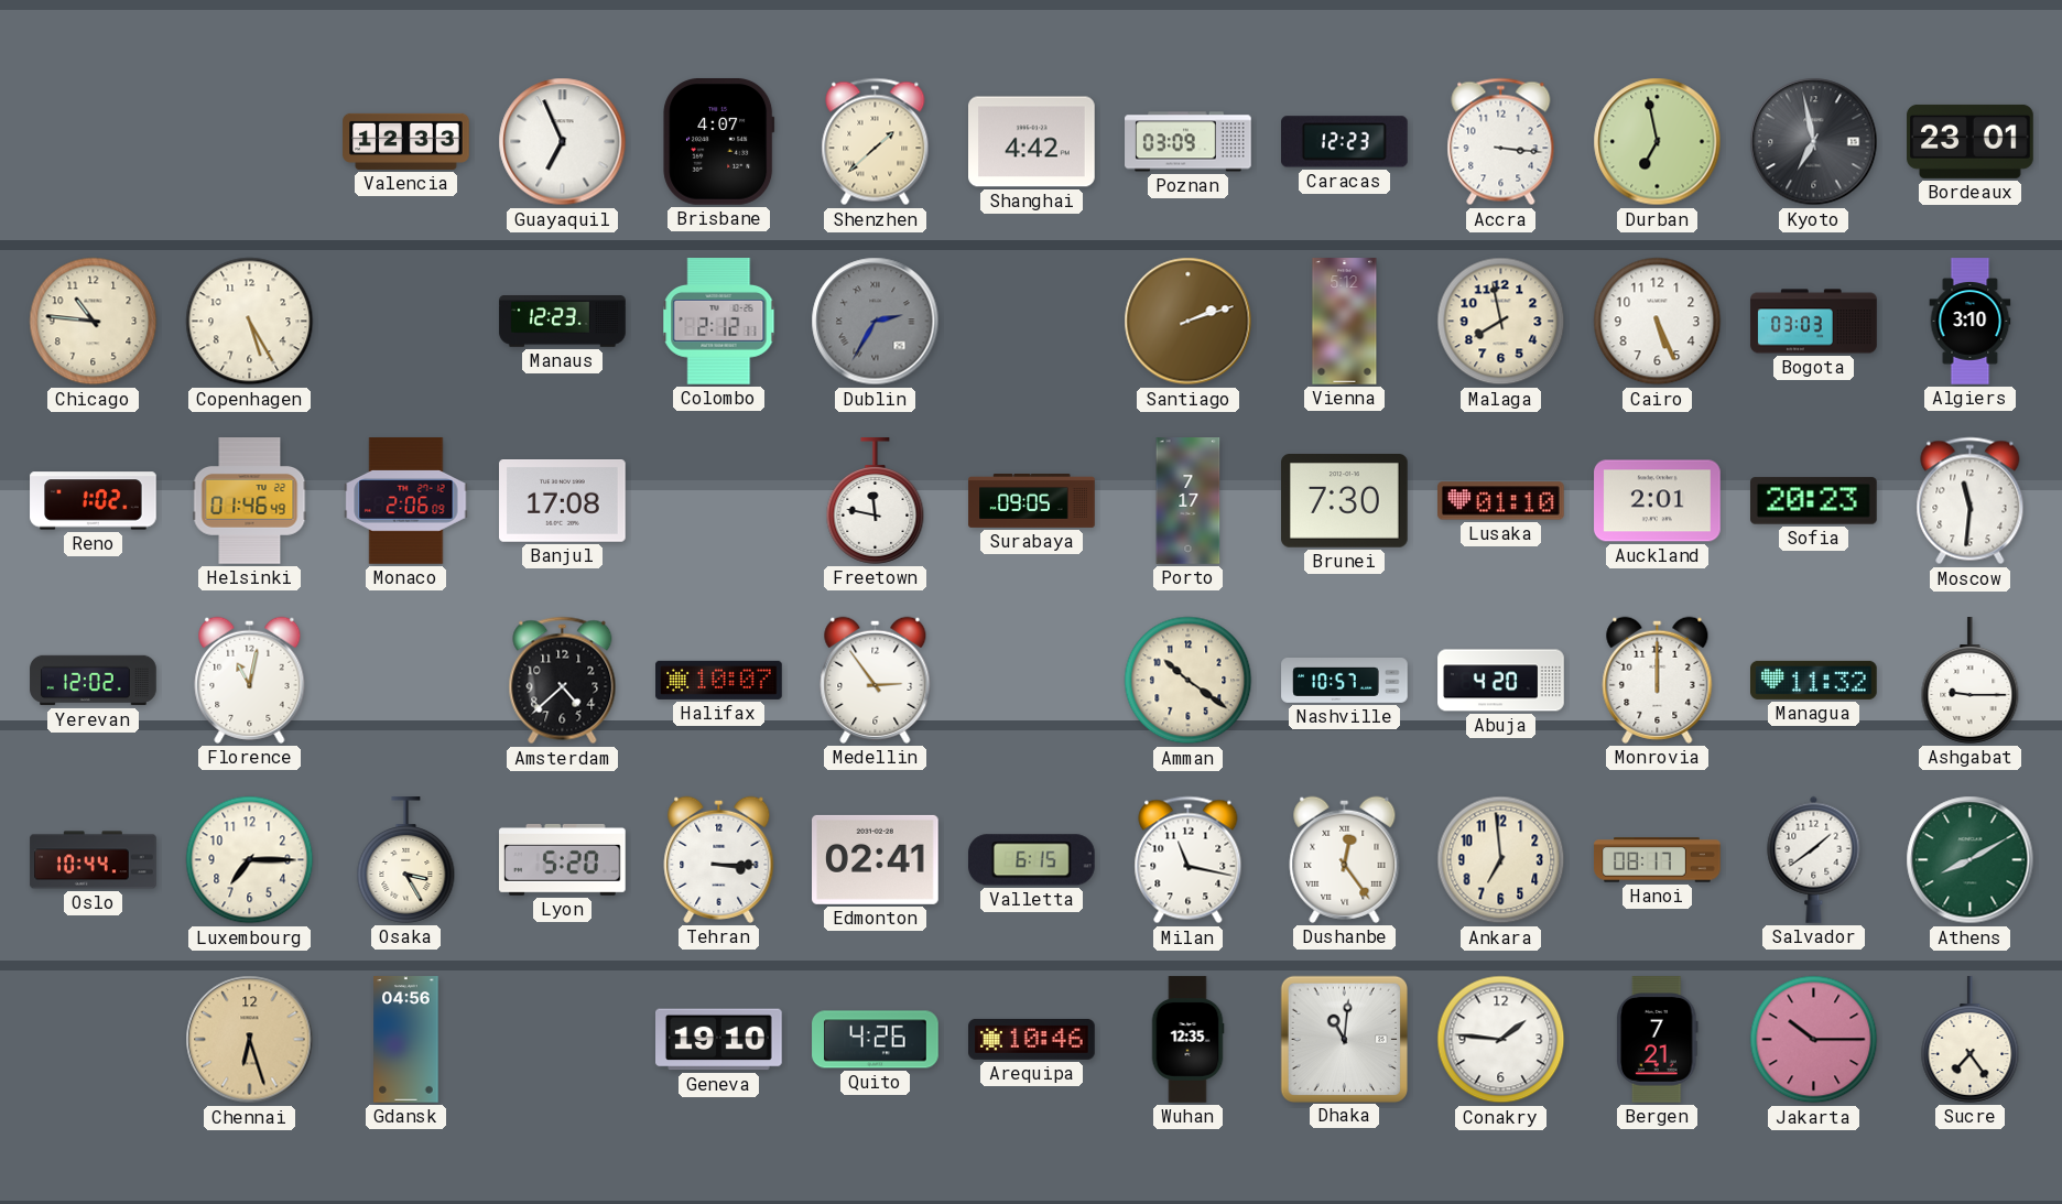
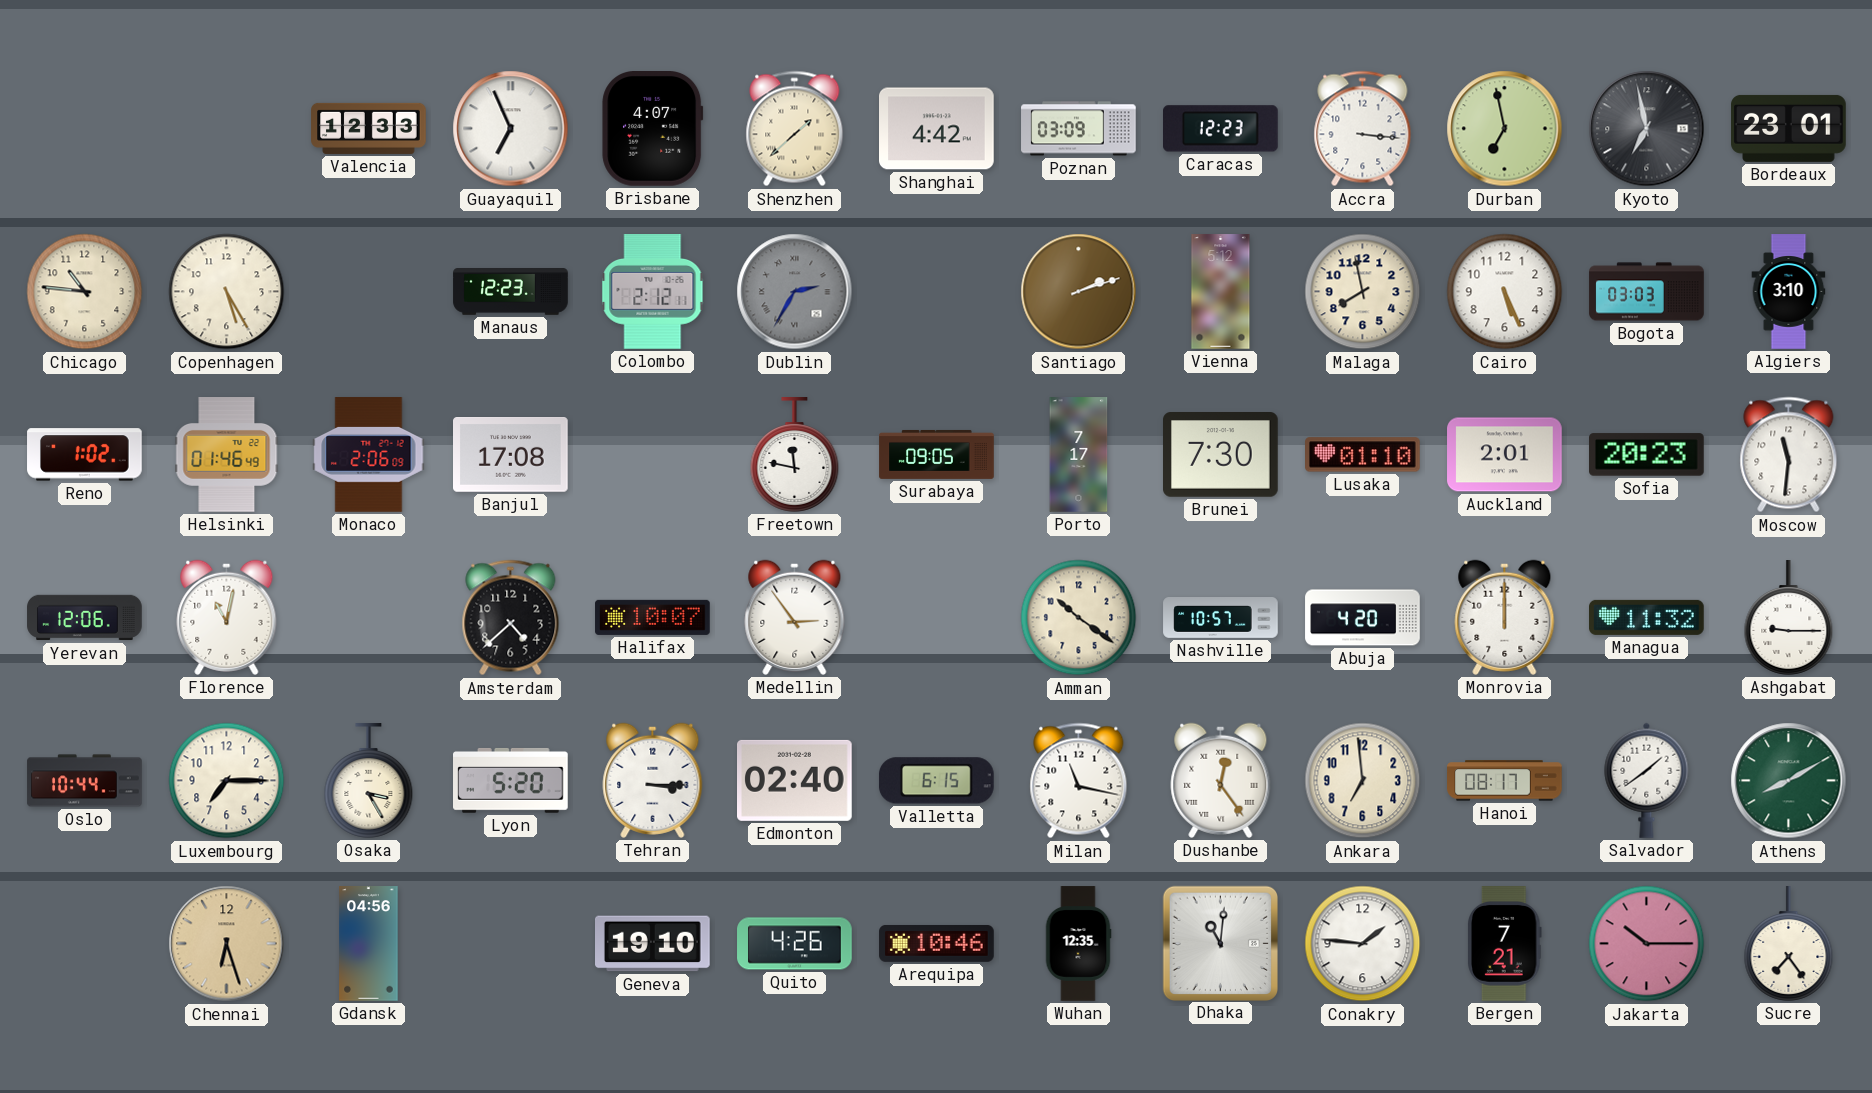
Yerevan: 12:02 -> 12:06 (85, 618)
Edmonton: 02:41 -> 02:40 (795, 780)
